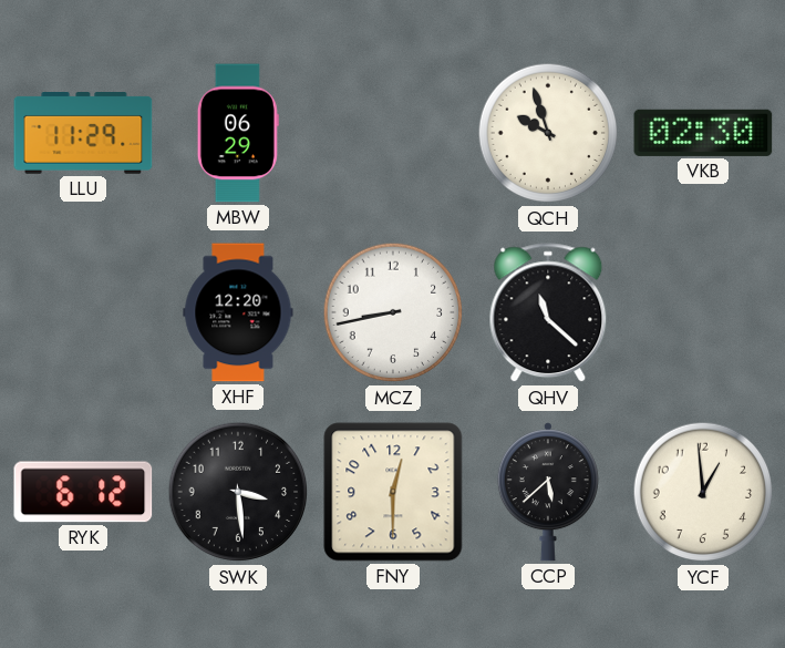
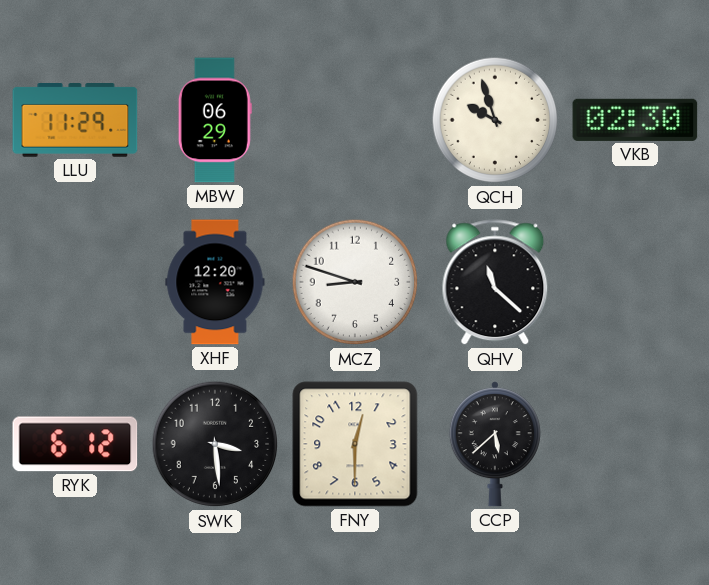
MCZ: 8:43 -> 8:48 (355, 282)
YCF: 12:59 -> none (703, 492)
